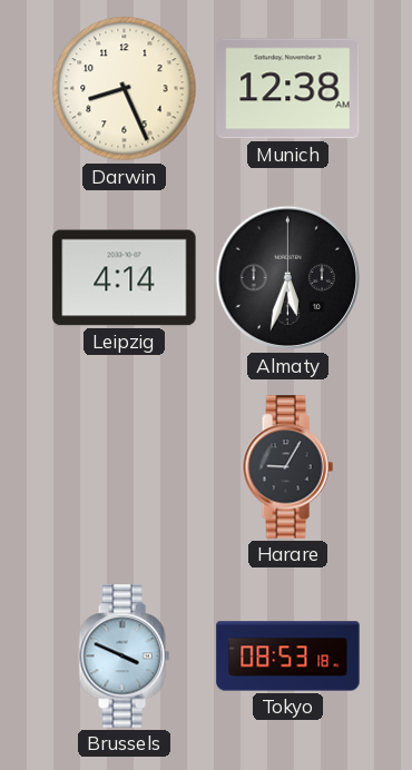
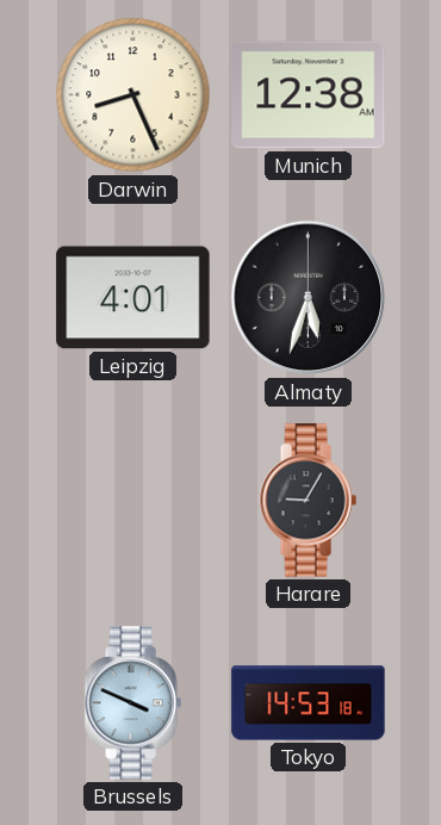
Leipzig: 4:14 -> 4:01 (133, 298)
Tokyo: 08:53 -> 14:53 (309, 703)
